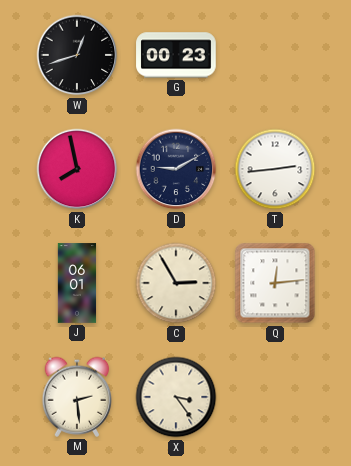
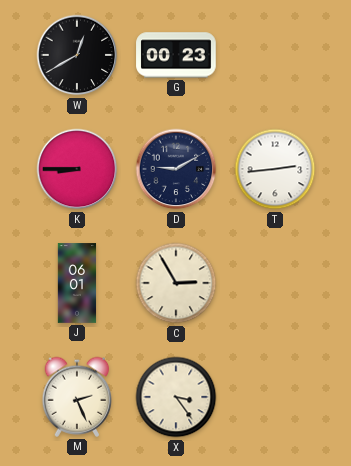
W: 12:42 -> 12:40 (77, 55)
K: 7:58 -> 8:45 (77, 169)
Q: 12:14 -> none (275, 283)
M: 2:29 -> 2:26 (77, 397)
